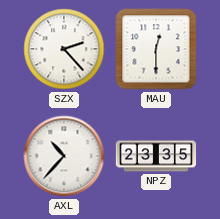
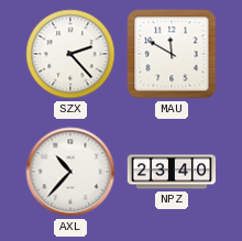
MAU: 12:30 -> 11:50 (172, 54)
NPZ: 23:35 -> 23:40 (172, 172)
